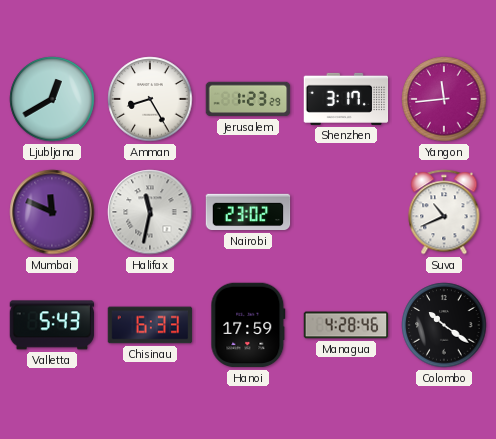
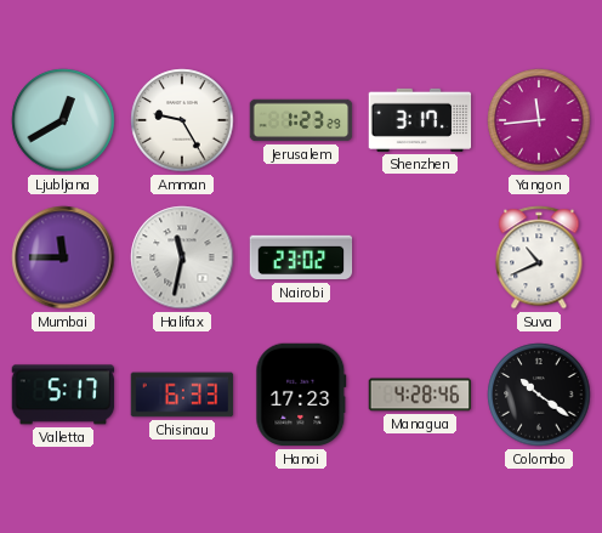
Amman: 8:25 -> 9:25 (182, 120)
Mumbai: 11:49 -> 11:45 (63, 257)
Valletta: 5:43 -> 5:17 (63, 395)
Hanoi: 17:59 -> 17:23 (301, 395)
